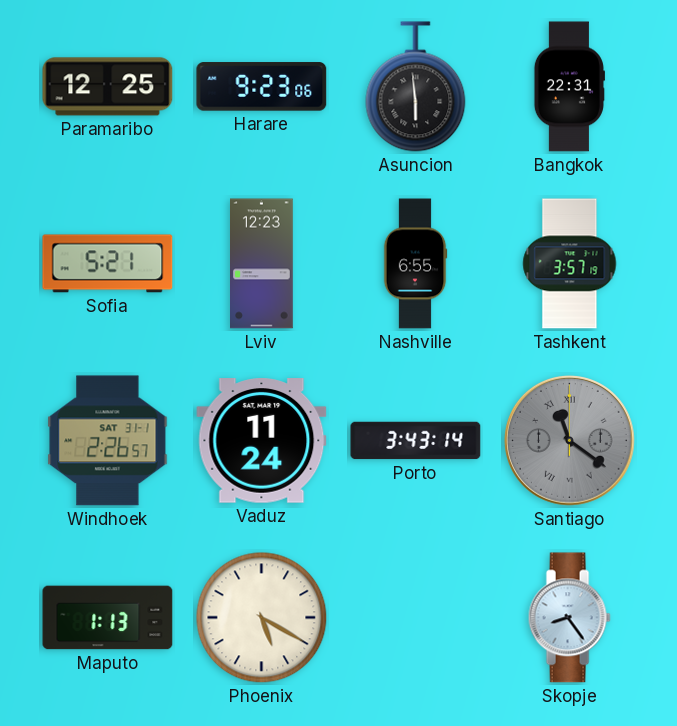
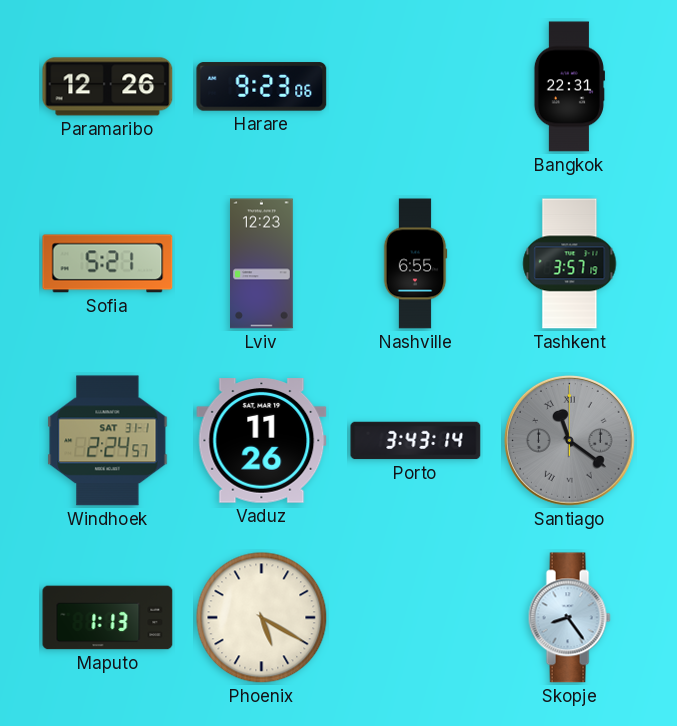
Paramaribo: 12:25 -> 12:26 (108, 87)
Asuncion: 5:59 -> none (416, 87)
Windhoek: 2:26 -> 2:24 (108, 441)
Vaduz: 11:24 -> 11:26 (262, 441)
